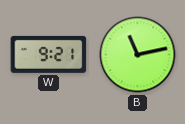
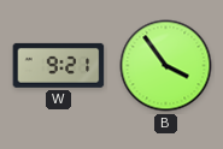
B: 11:13 -> 3:54 (166, 66)
